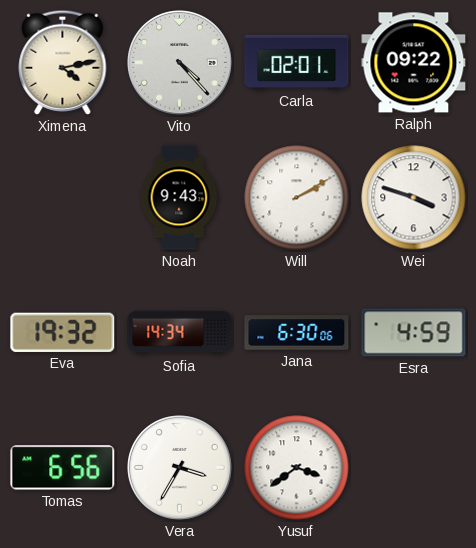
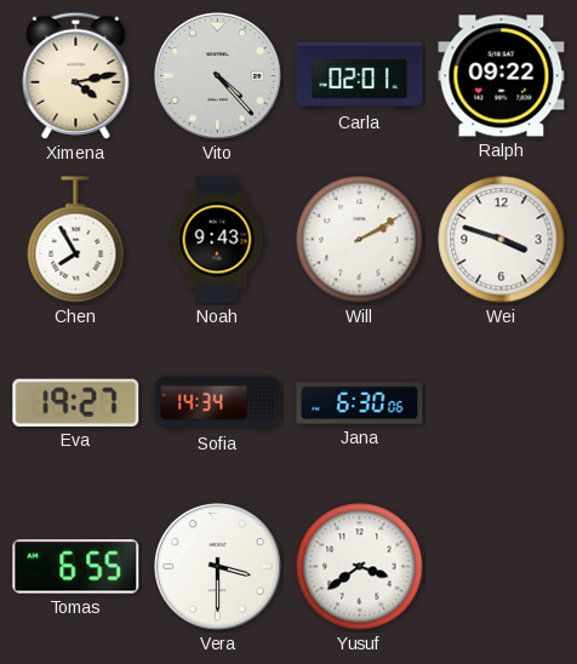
Chen: none -> 7:55 (76, 240)
Eva: 19:32 -> 19:27 (76, 402)
Esra: 4:59 -> none (414, 333)
Tomas: 6:56 -> 6:55 (76, 567)
Vera: 3:35 -> 3:30 (218, 567)
